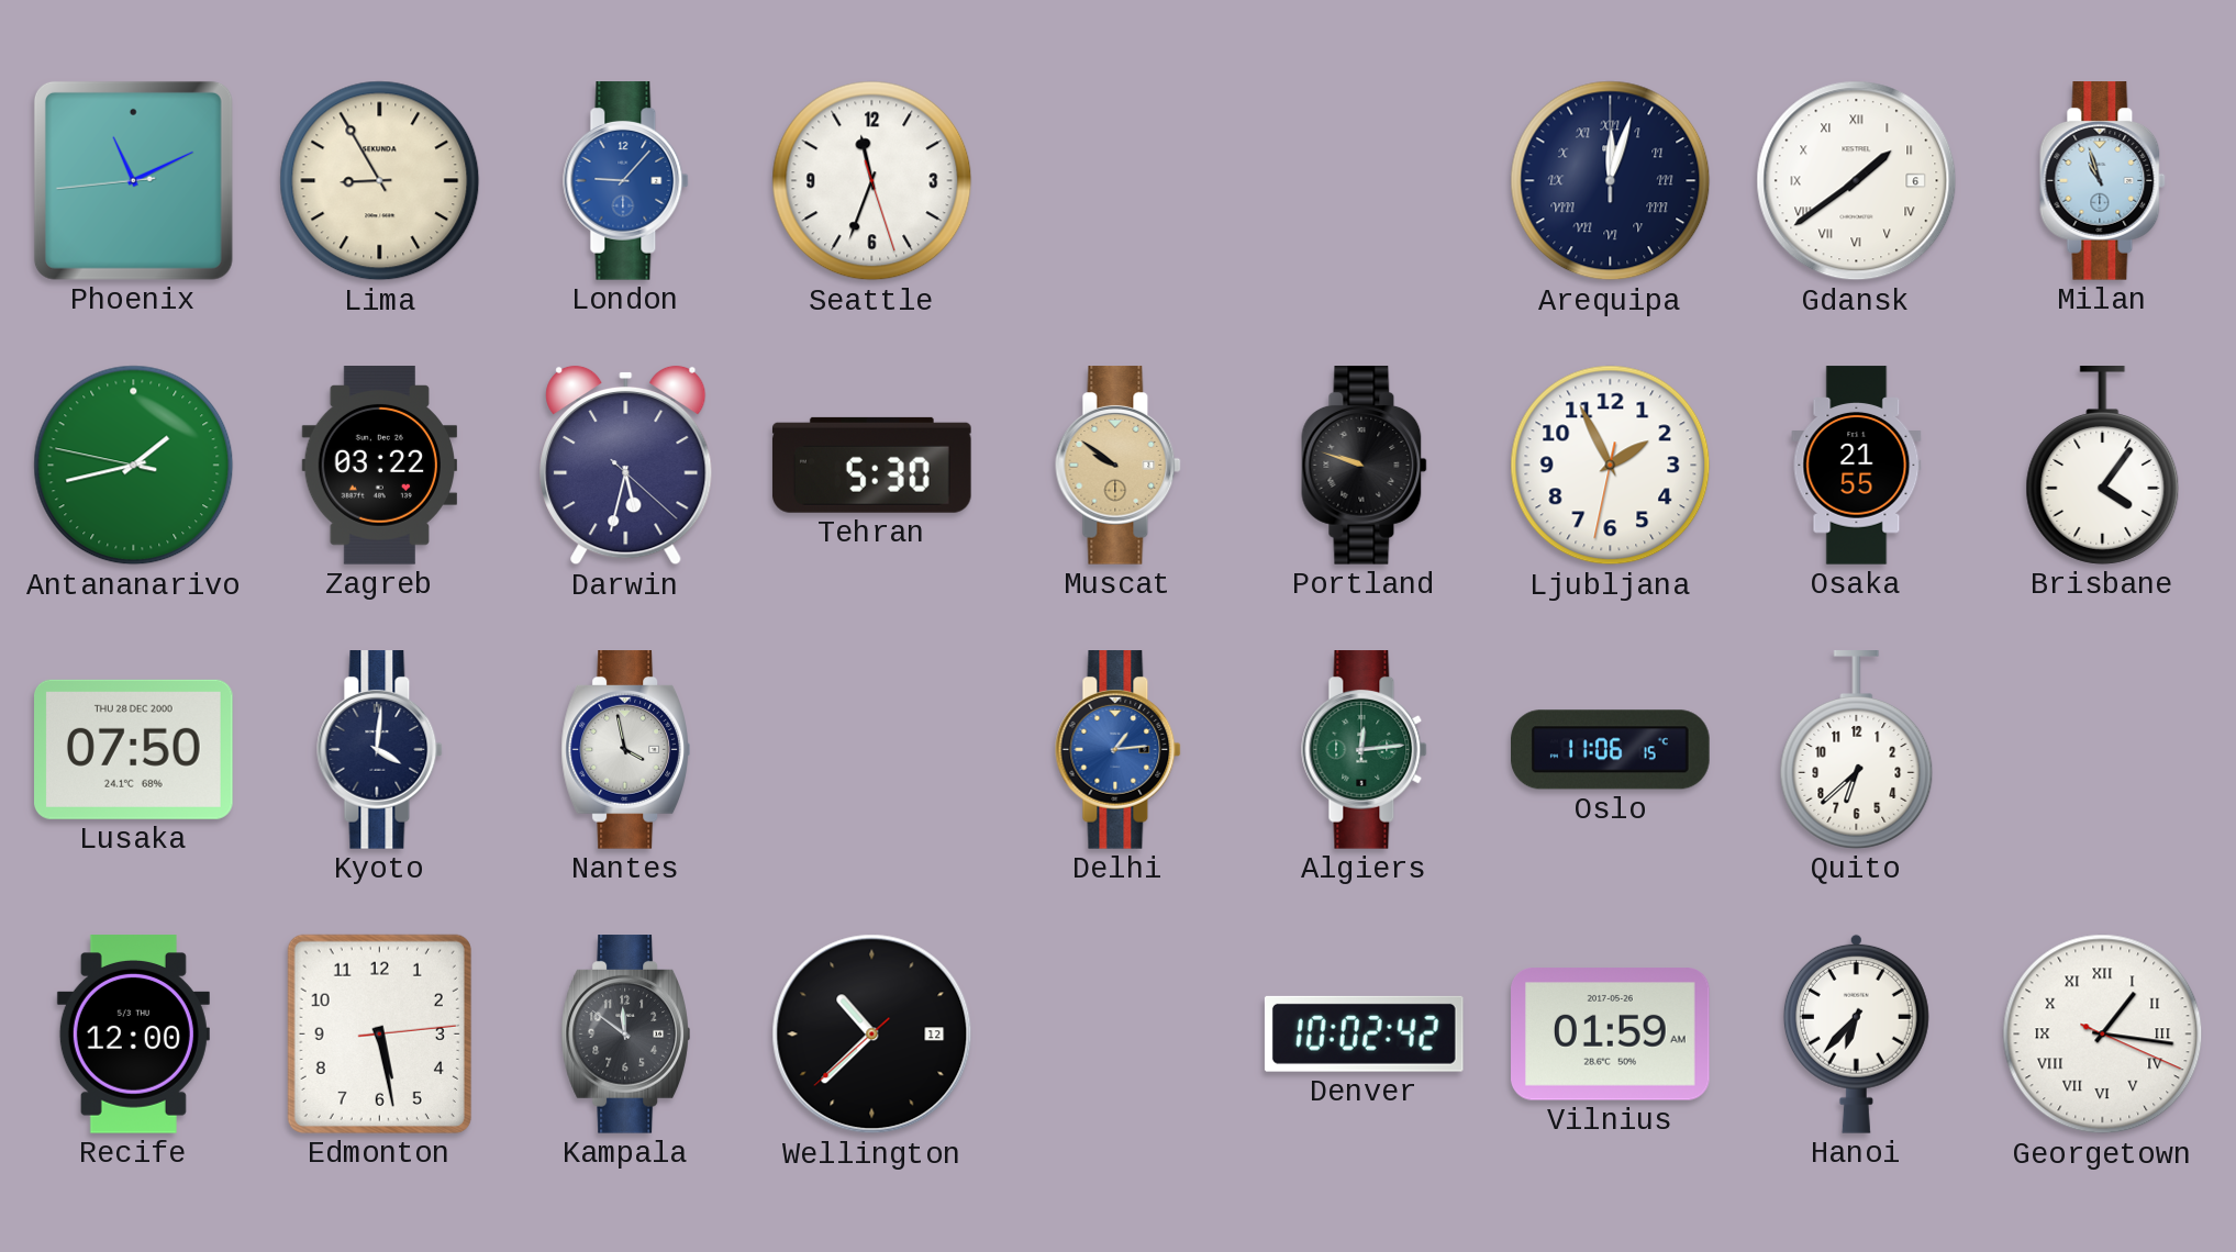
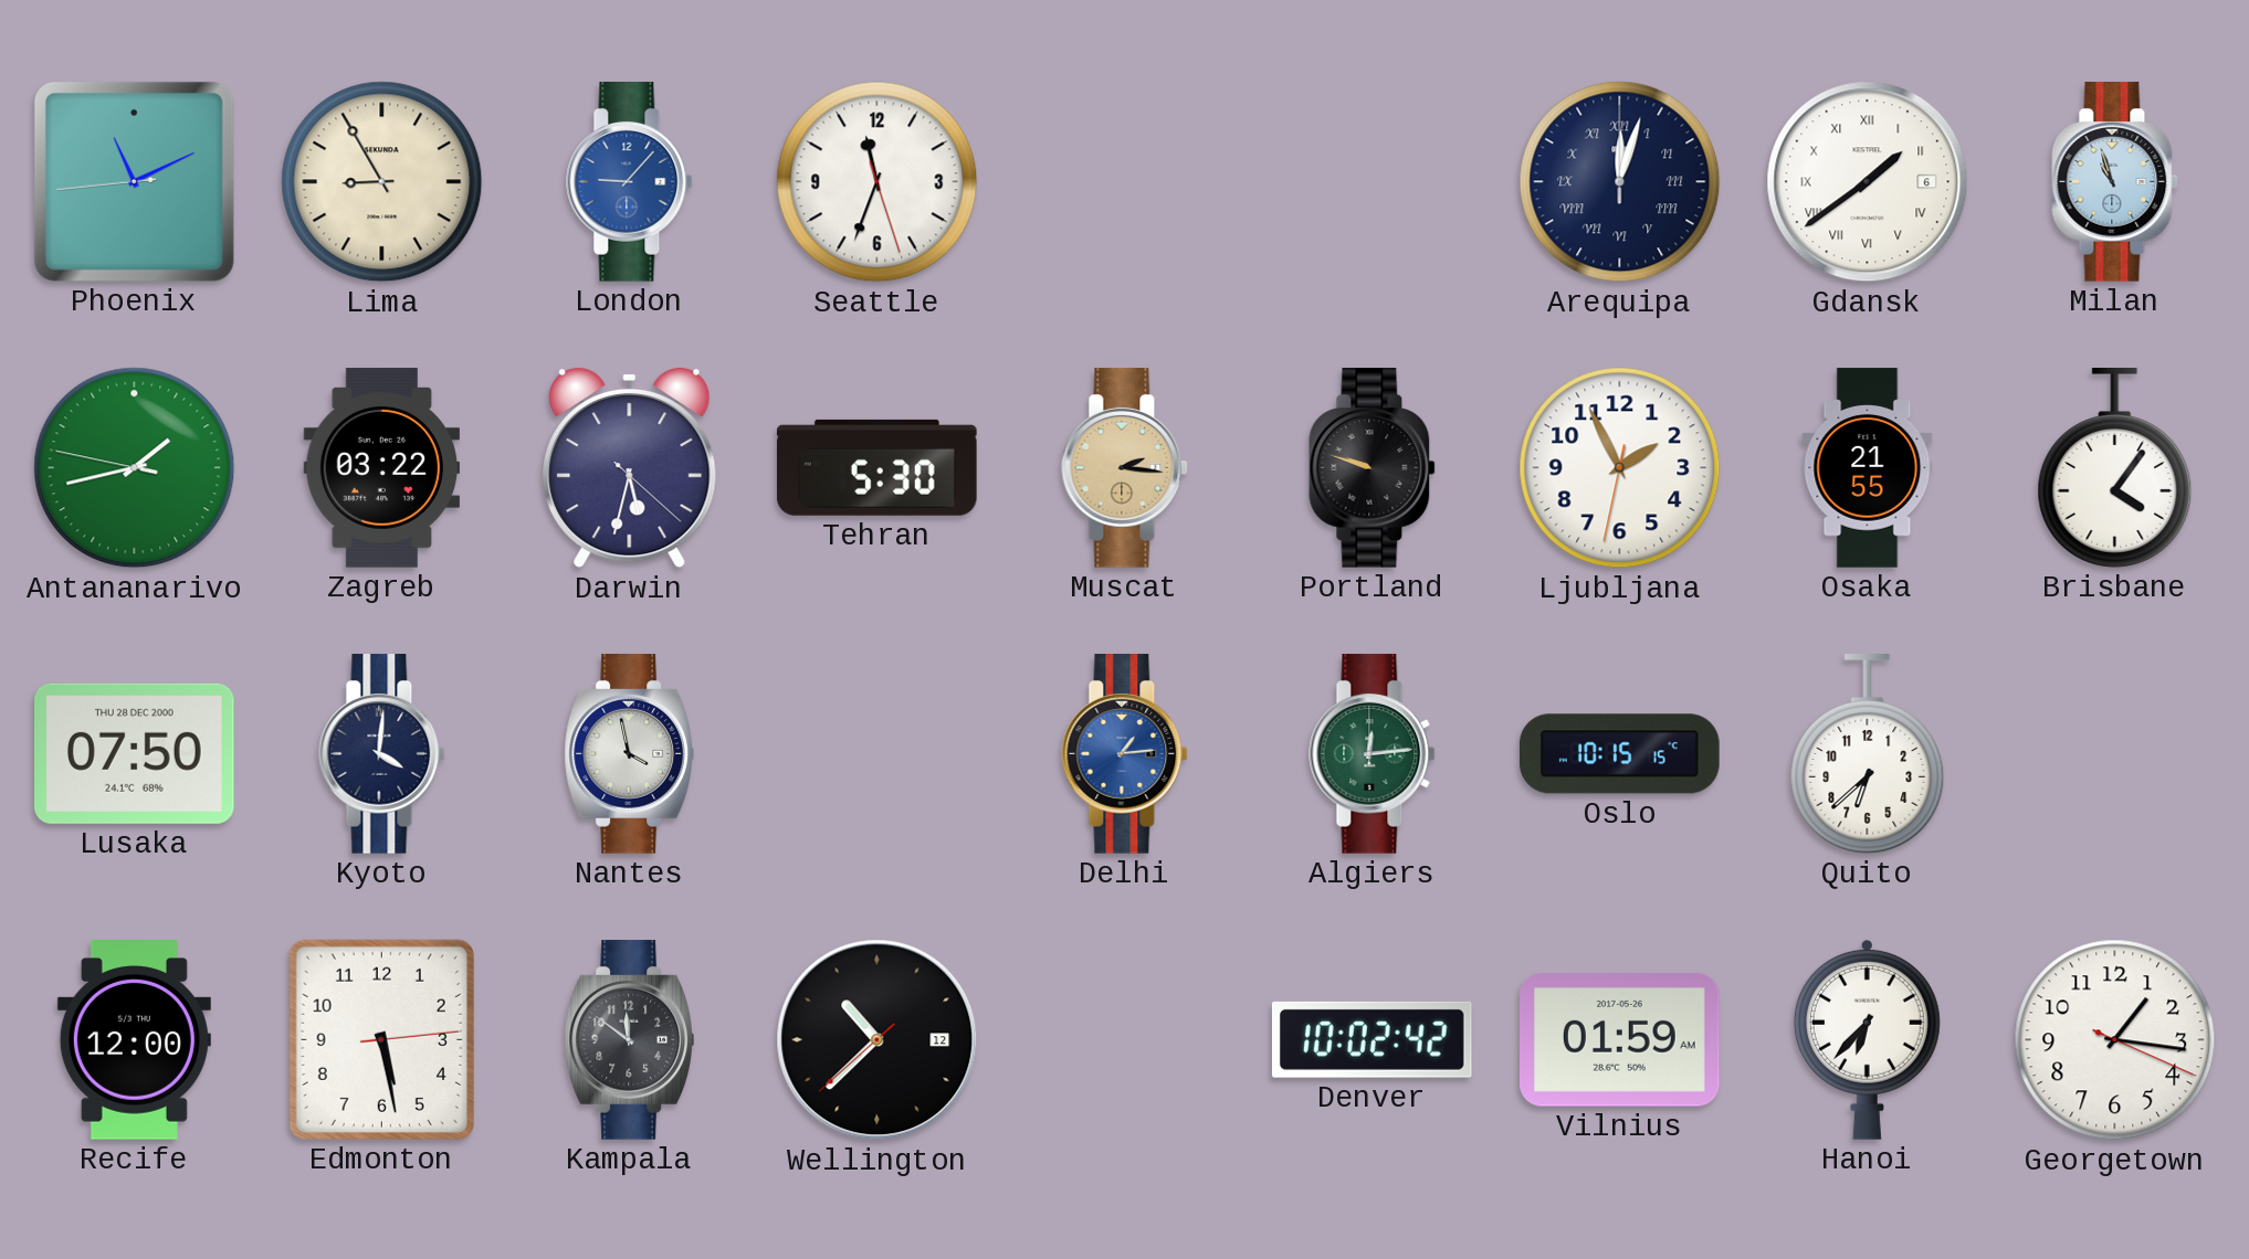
Muscat: 9:51 -> 2:16 (1125, 468)
Oslo: 11:06 -> 10:15 (1620, 754)
Georgetown numerals: Roman -> Arabic (2115, 1040)
